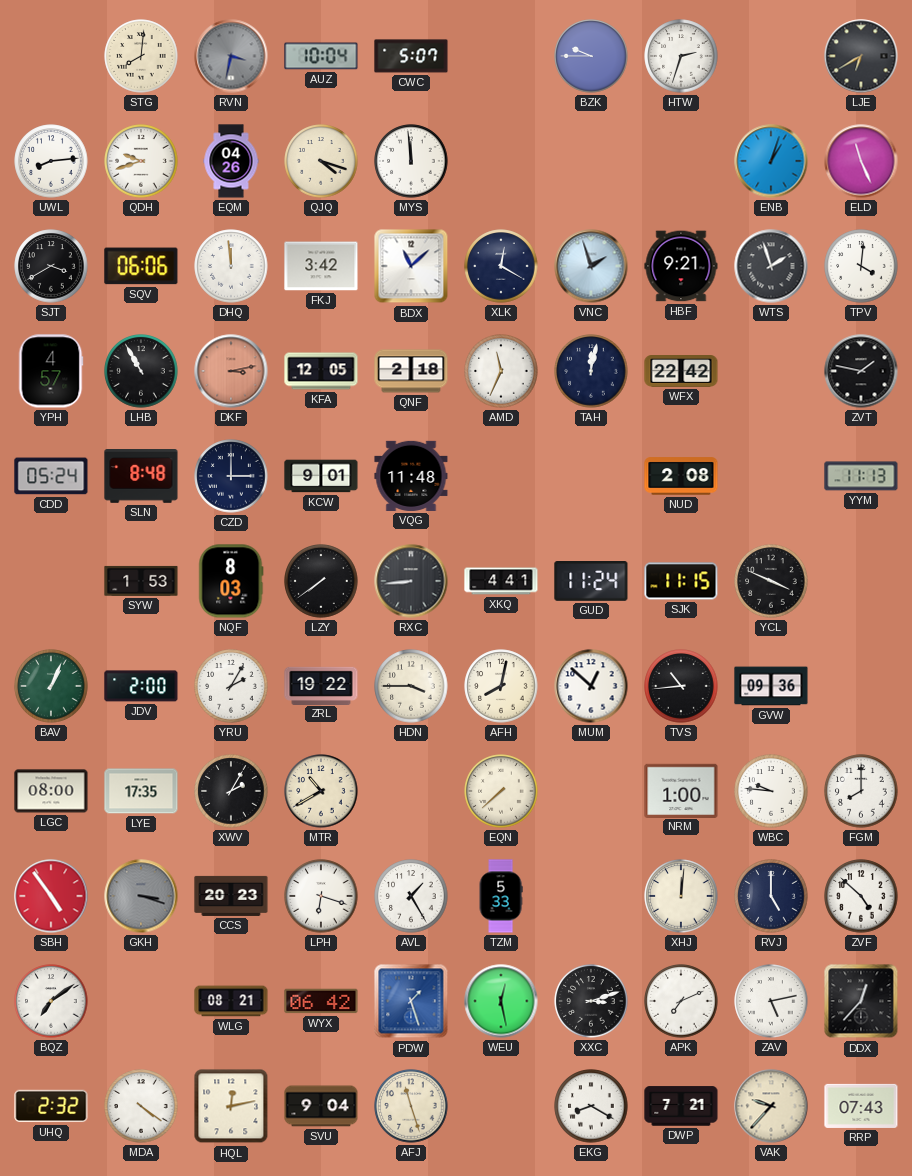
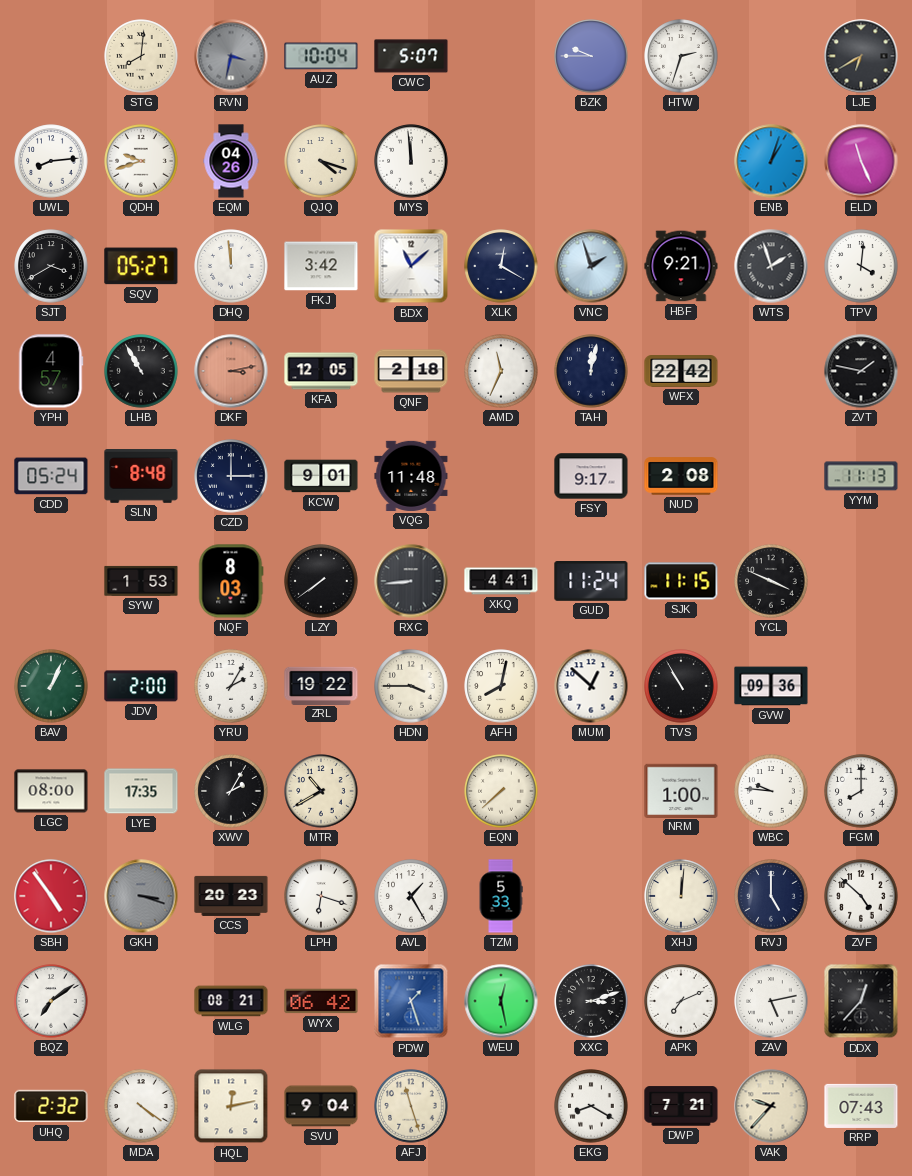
SQV: 06:06 -> 05:27 (141, 266)
FSY: none -> 9:17 (591, 476)
TVS: 10:44 -> 10:55 (681, 686)
